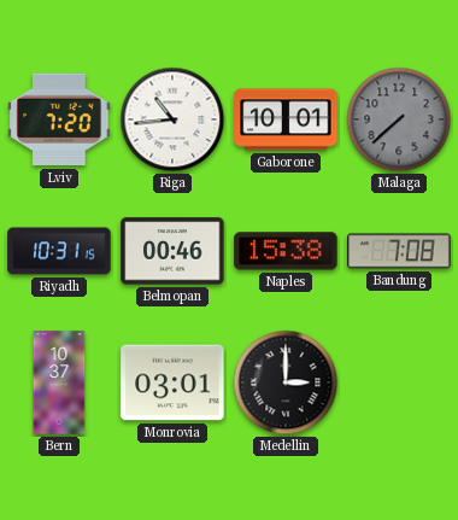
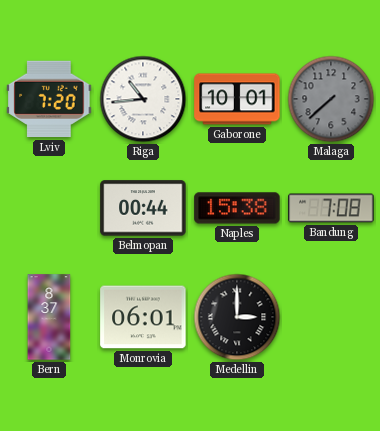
Riyadh: 10:31 -> none (59, 251)
Belmopan: 00:46 -> 00:44 (143, 208)
Bern: 10:37 -> 8:37 (49, 317)
Monrovia: 03:01 -> 06:01 (143, 317)
